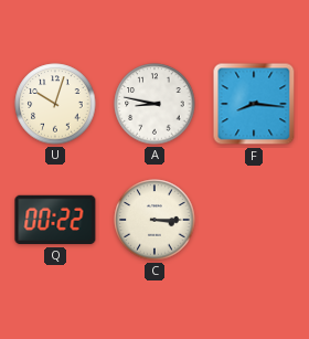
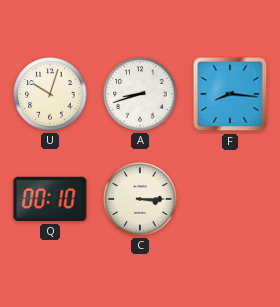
A: 8:47 -> 8:42 (140, 94)
Q: 00:22 -> 00:10 (50, 199)
